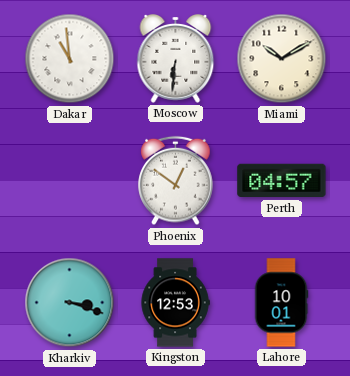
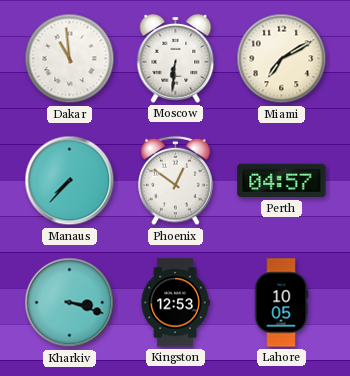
Miami: 10:10 -> 7:10 (282, 59)
Manaus: none -> 7:37 (70, 181)
Lahore: 10:01 -> 10:05 (281, 303)
